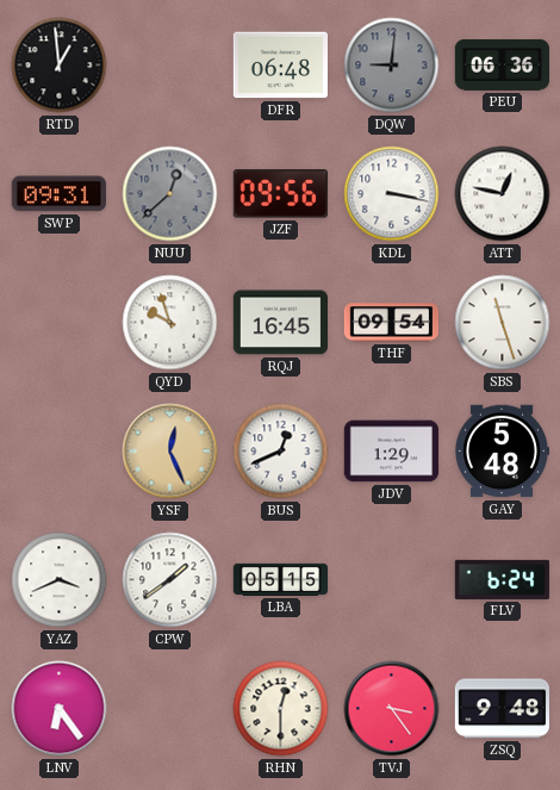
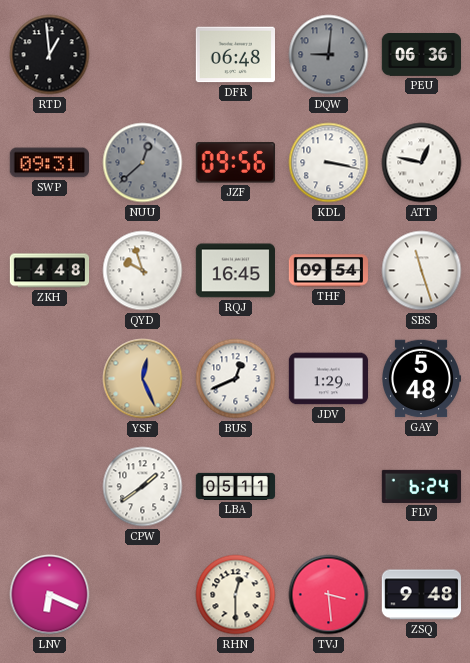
ZKH: none -> 4:48 (50, 271)
YAZ: 3:41 -> none (60, 580)
LBA: 05:15 -> 05:11 (236, 486)
LNV: 6:24 -> 6:19 (50, 595)
TVJ: 3:24 -> 3:29 (329, 595)
